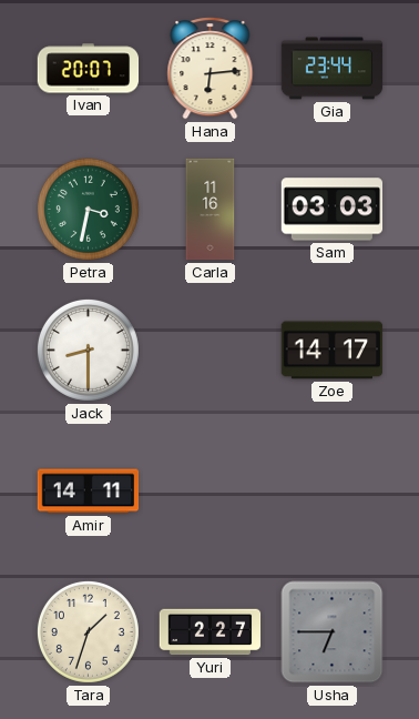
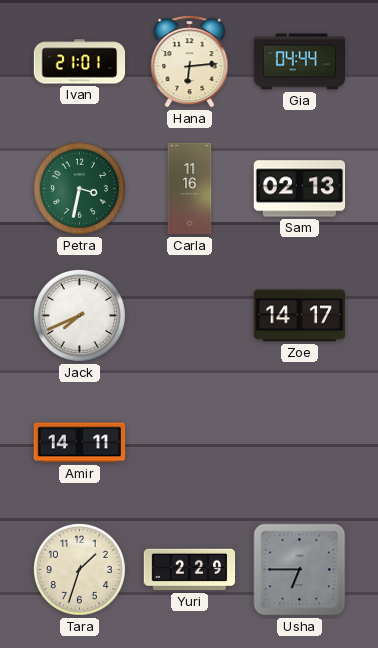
Ivan: 20:07 -> 21:01 (80, 62)
Gia: 23:44 -> 04:44 (300, 62)
Sam: 03:03 -> 02:13 (300, 189)
Jack: 8:30 -> 7:41 (79, 315)
Yuri: 2:27 -> 2:29 (190, 570)
